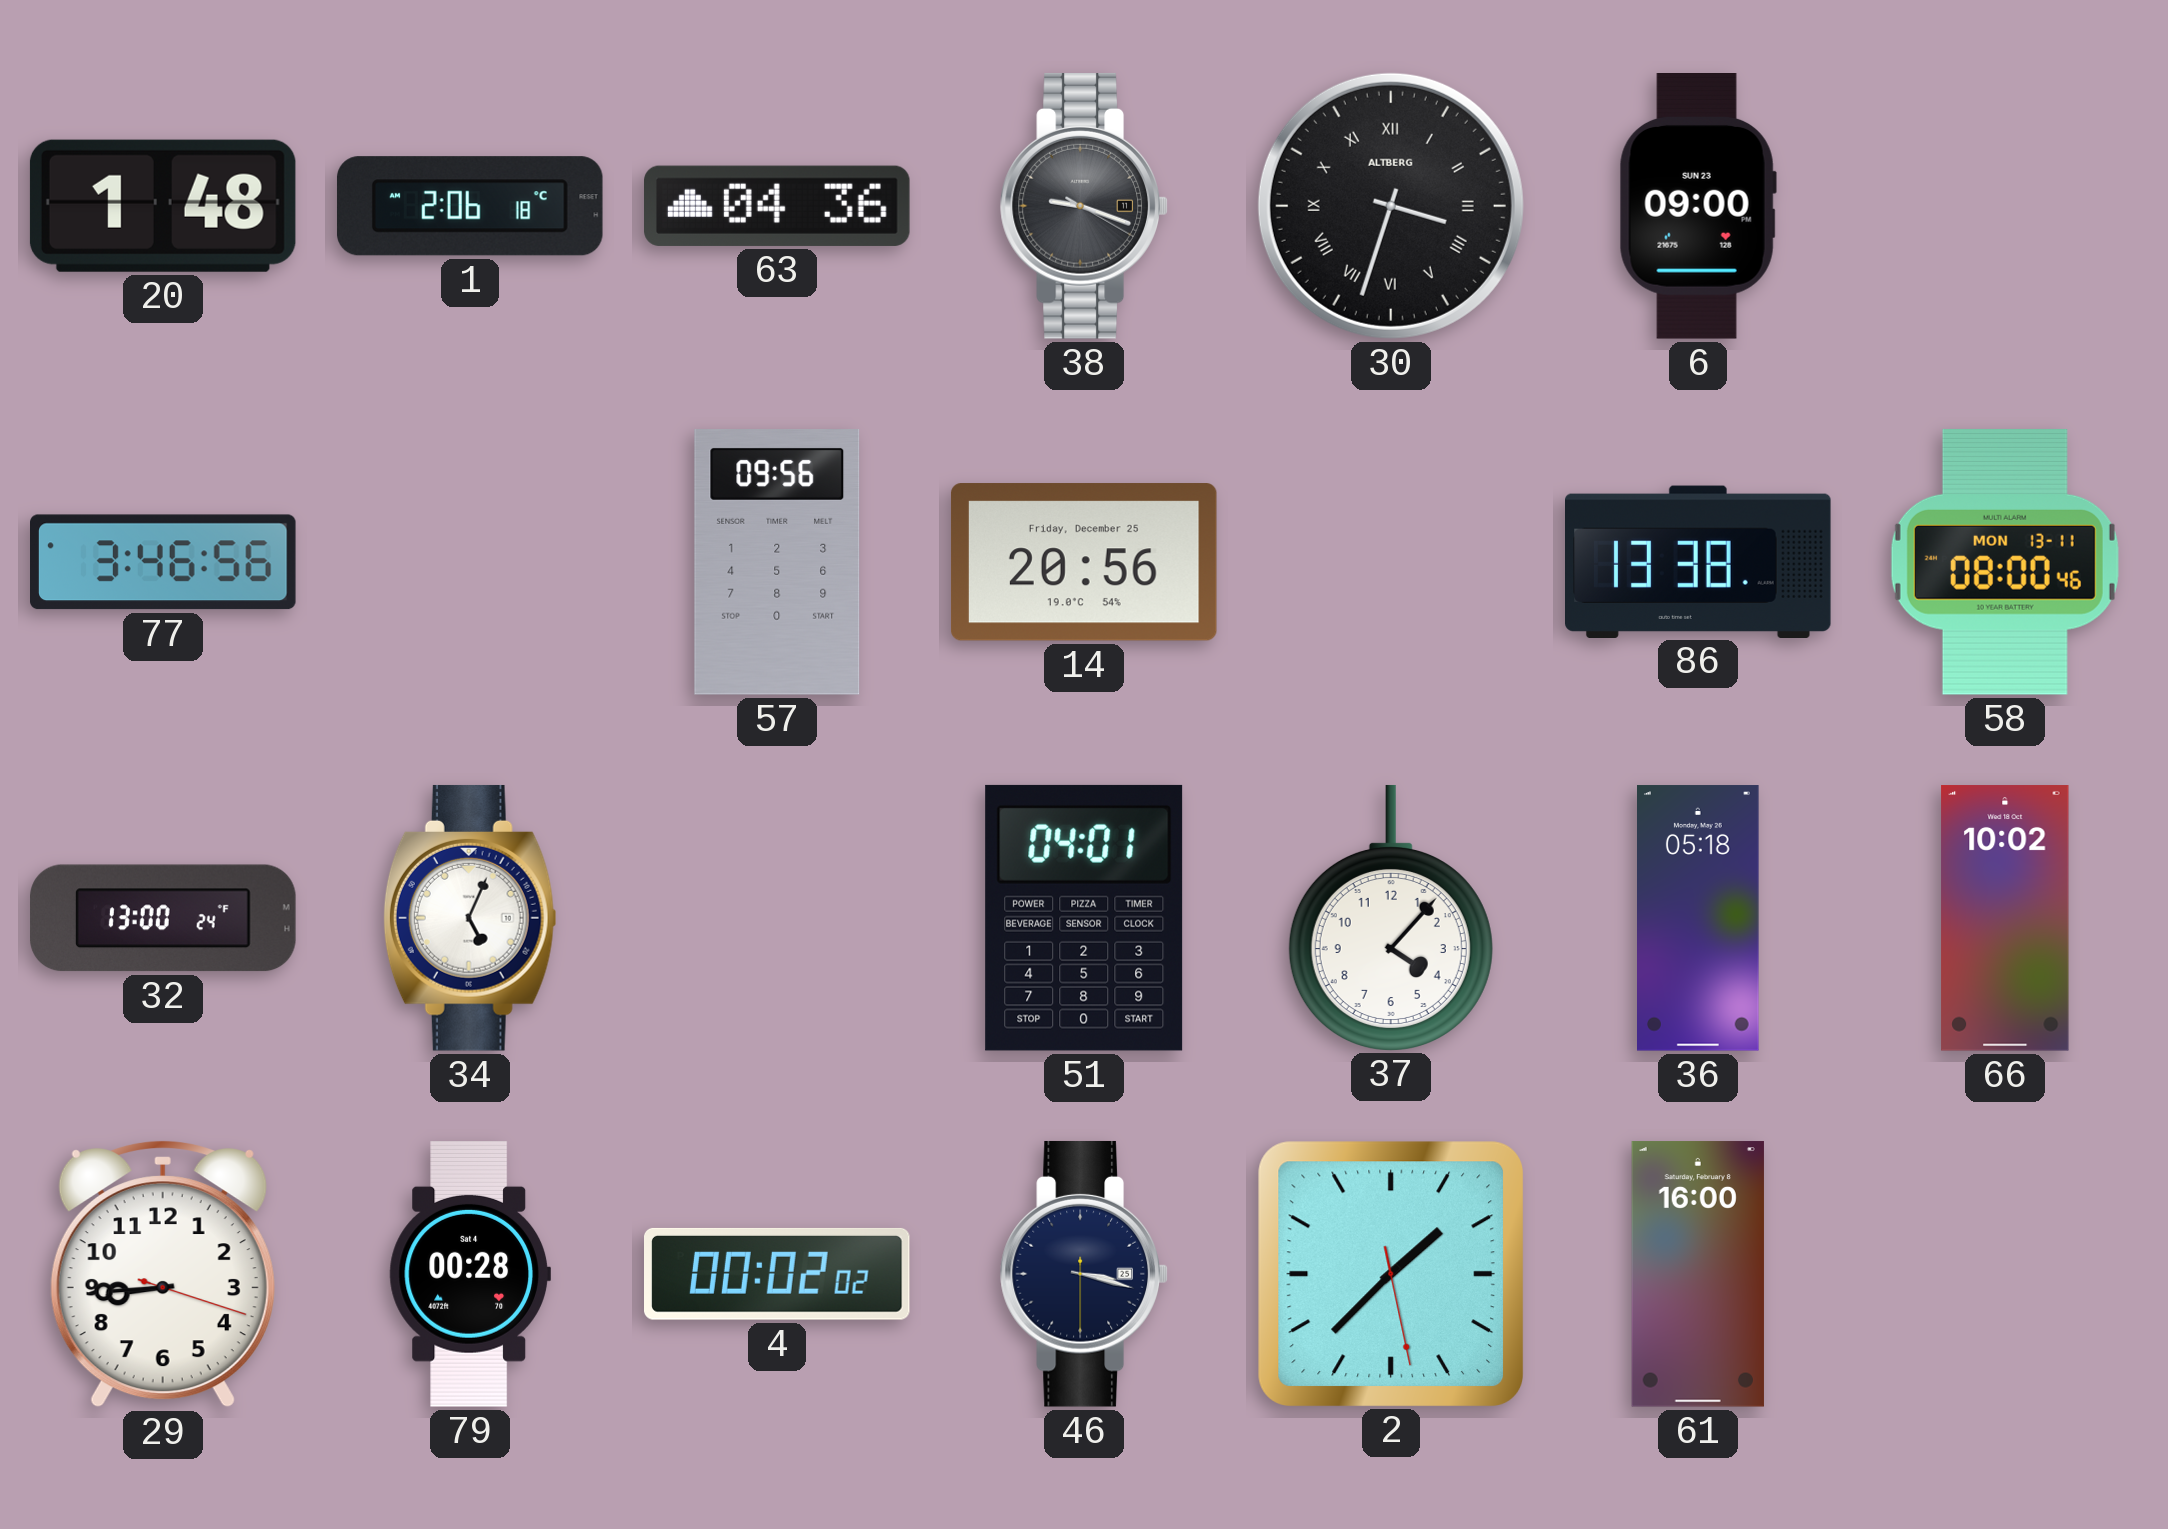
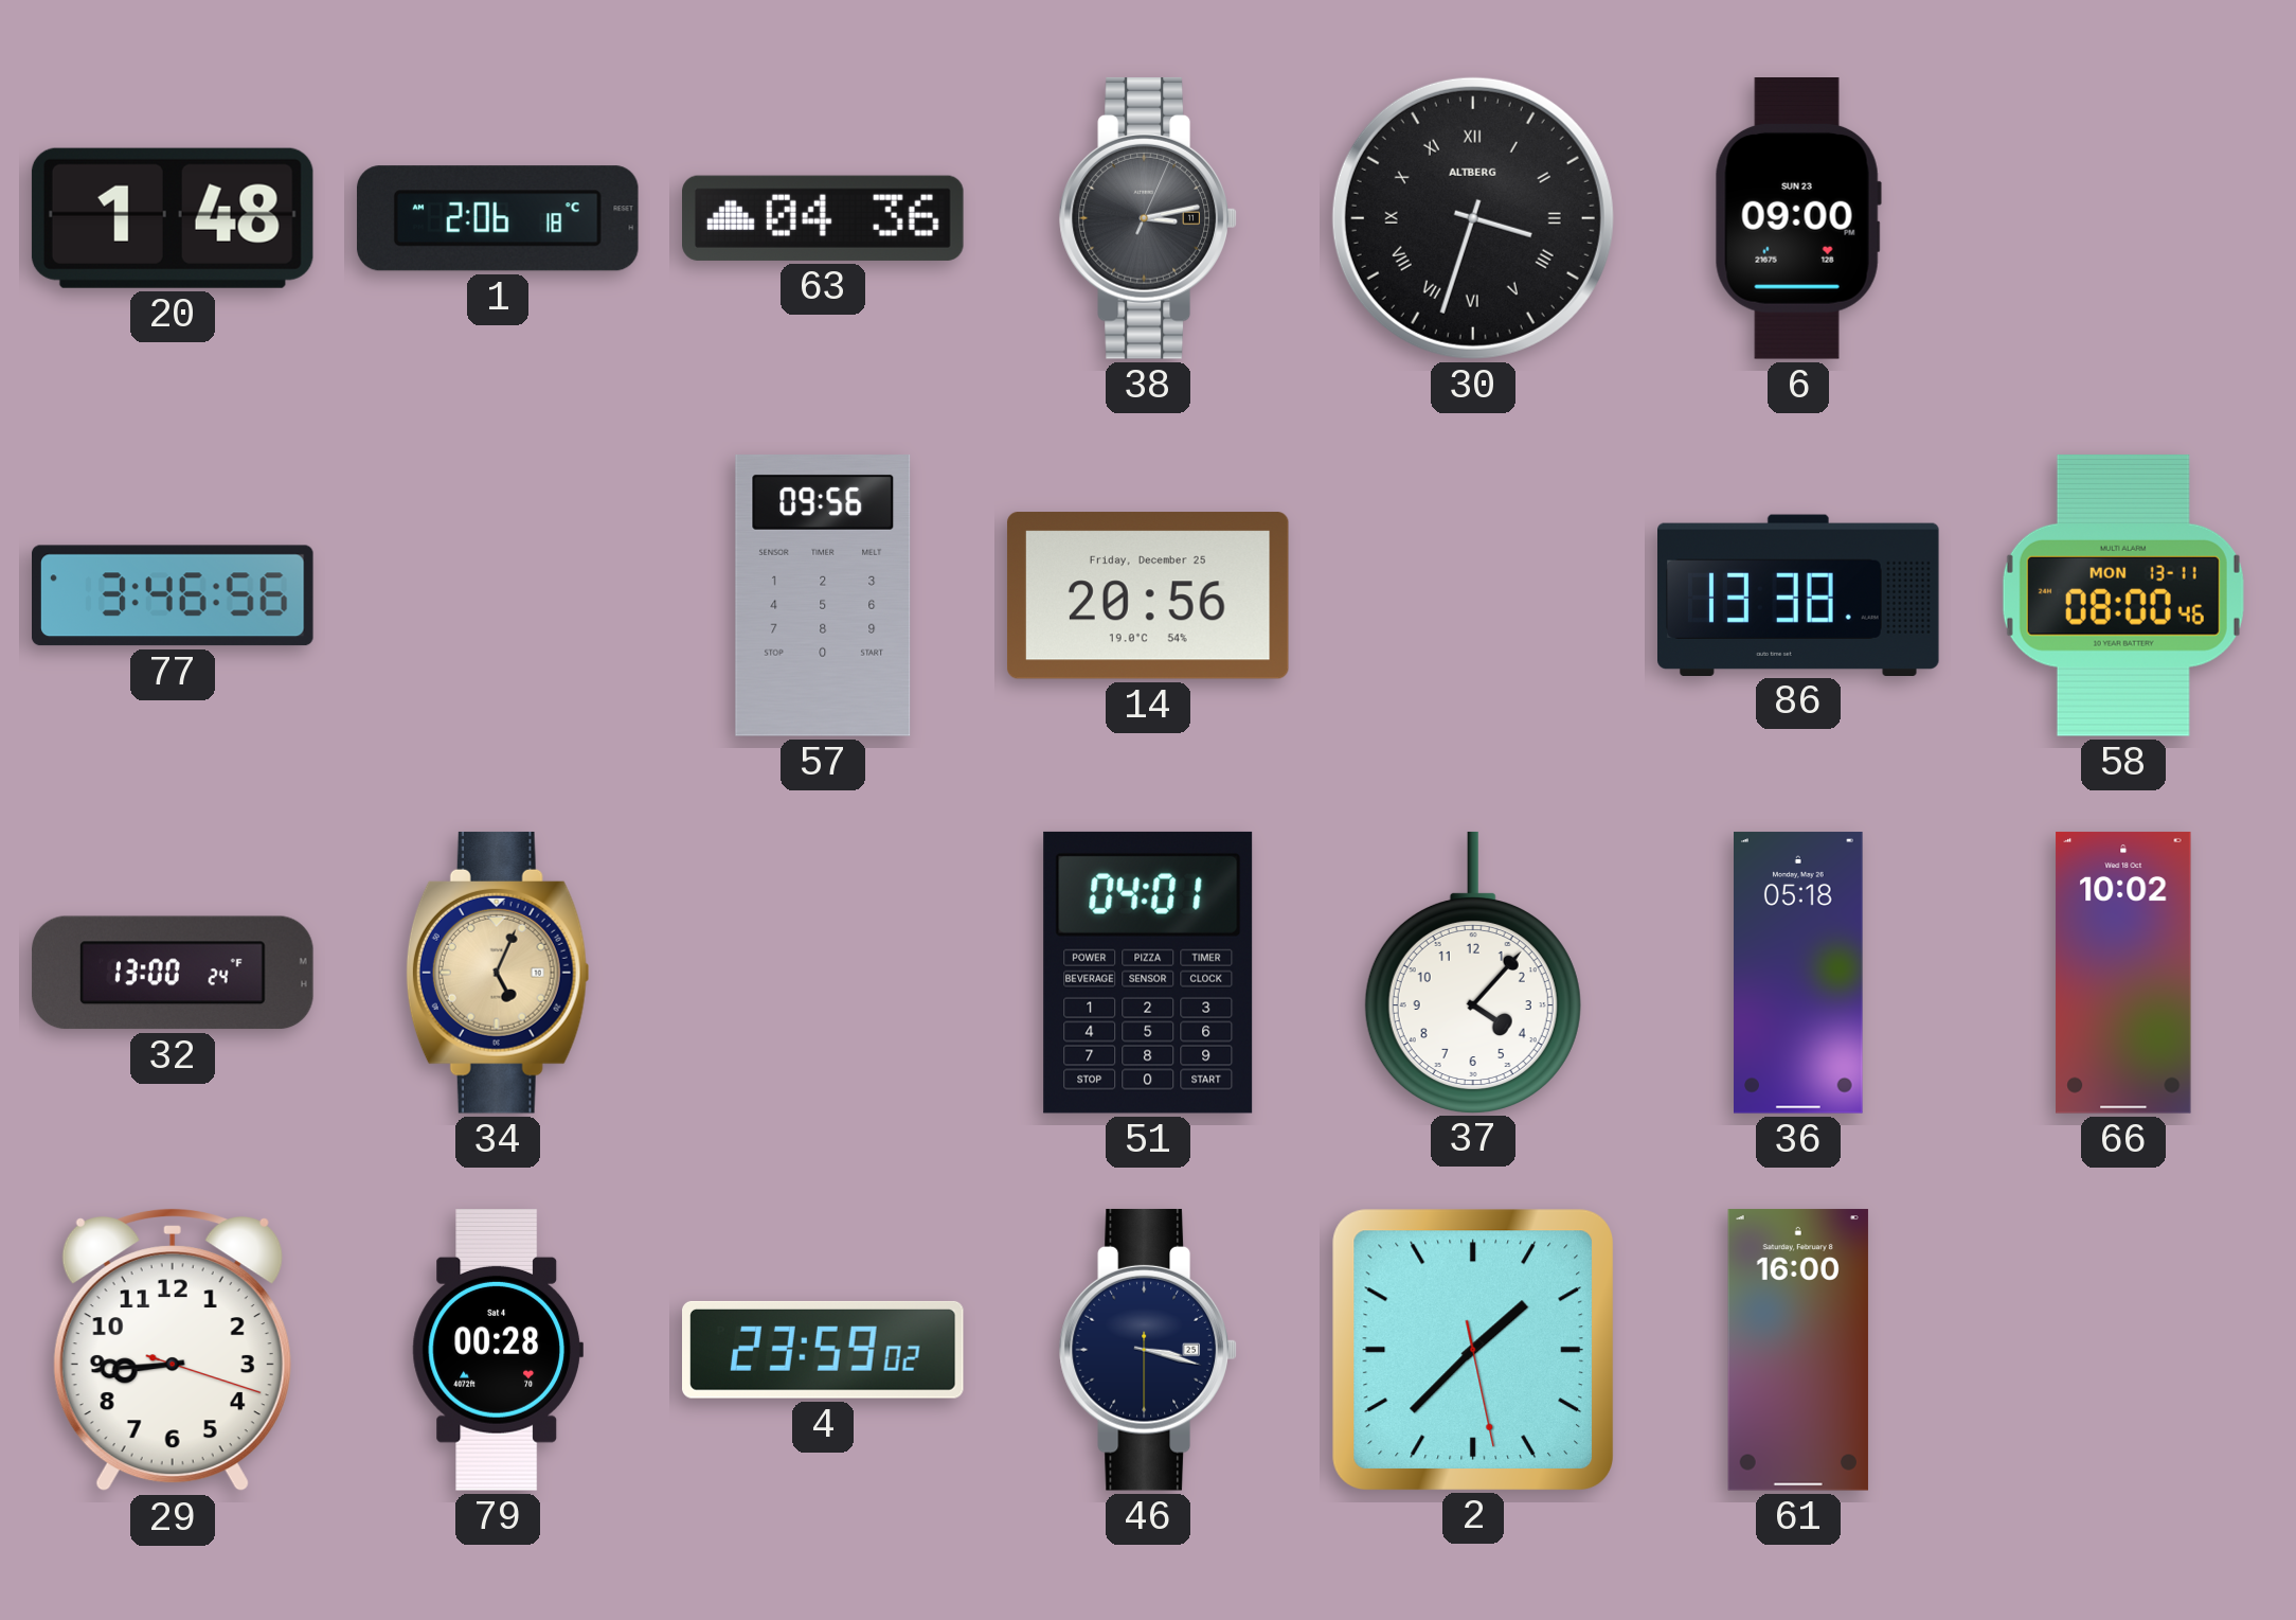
38: 9:18 -> 3:13 (1148, 218)
34 dial: white -> champagne (498, 973)
4: 00:02 -> 23:59 (824, 1350)
